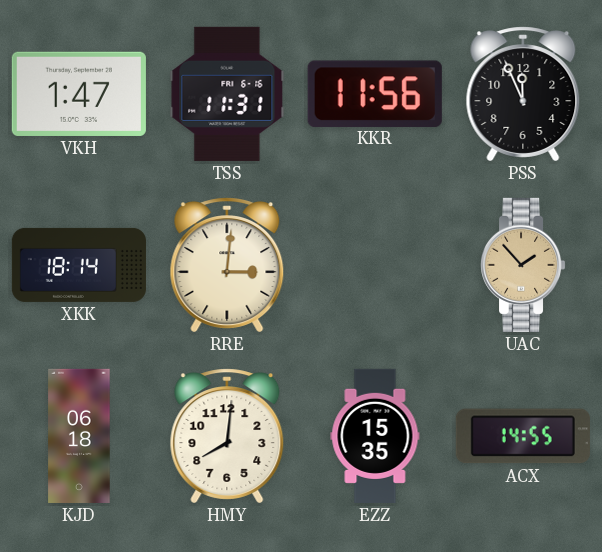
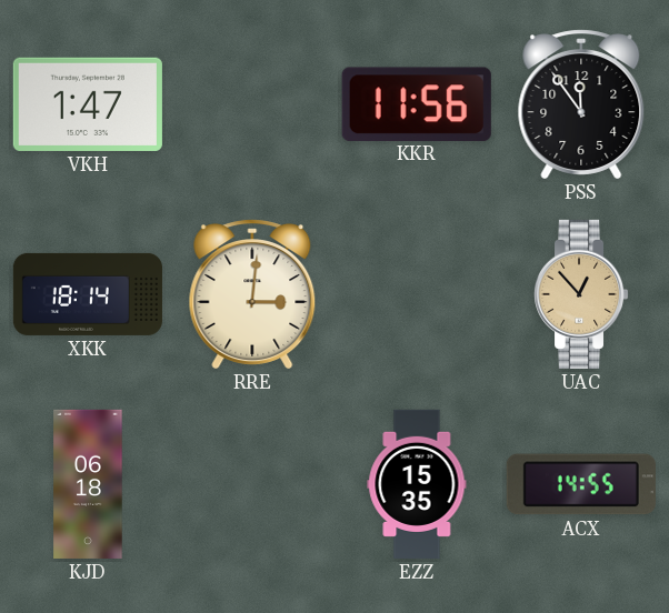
TSS: 11:31 -> none (227, 94)
PSS: 11:56 -> 11:54 (581, 104)
UAC: 1:53 -> 12:53 (582, 294)
HMY: 8:01 -> none (227, 436)
